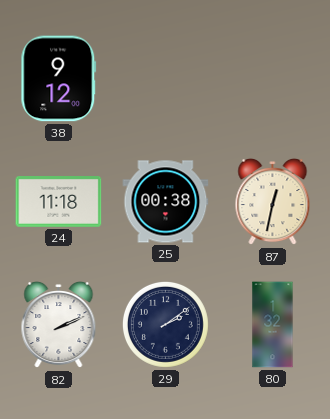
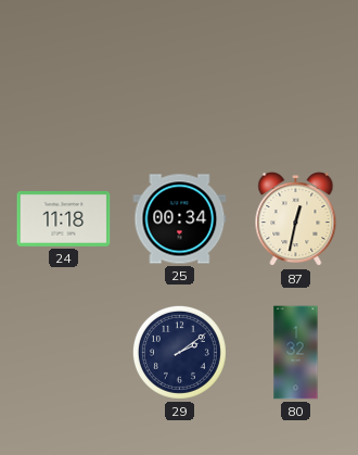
38: 9:12 -> none (59, 79)
25: 00:38 -> 00:34 (180, 219)
82: 2:11 -> none (59, 325)
